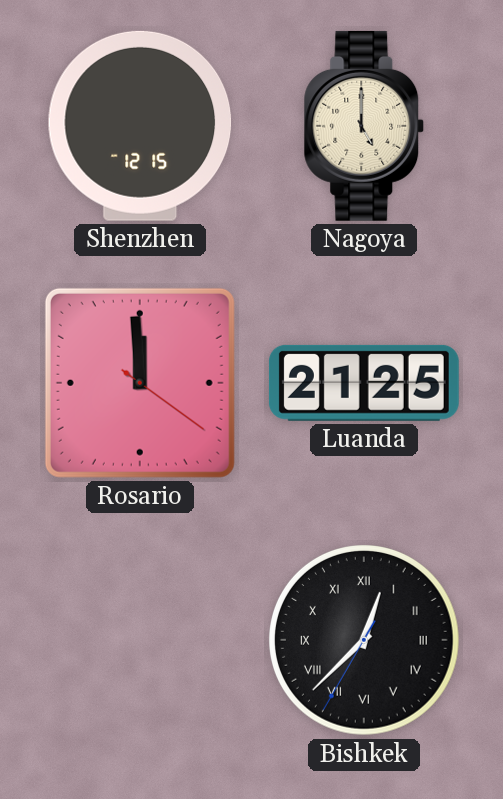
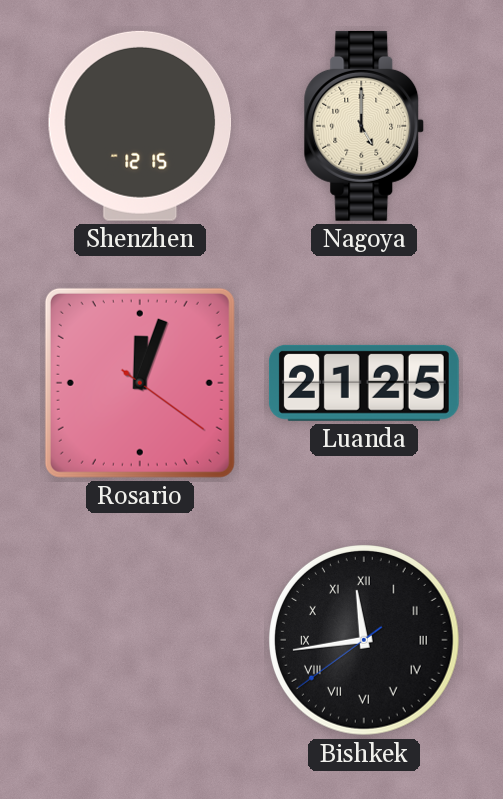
Rosario: 11:59 -> 12:03 (140, 383)
Bishkek: 12:37 -> 11:43 (365, 641)
